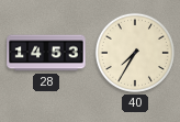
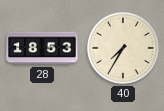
28: 14:53 -> 18:53 (42, 48)
